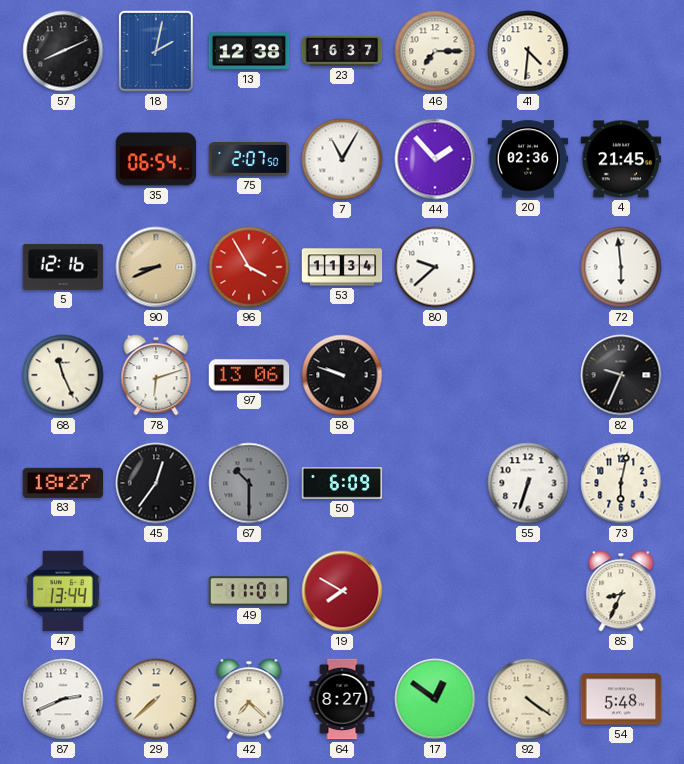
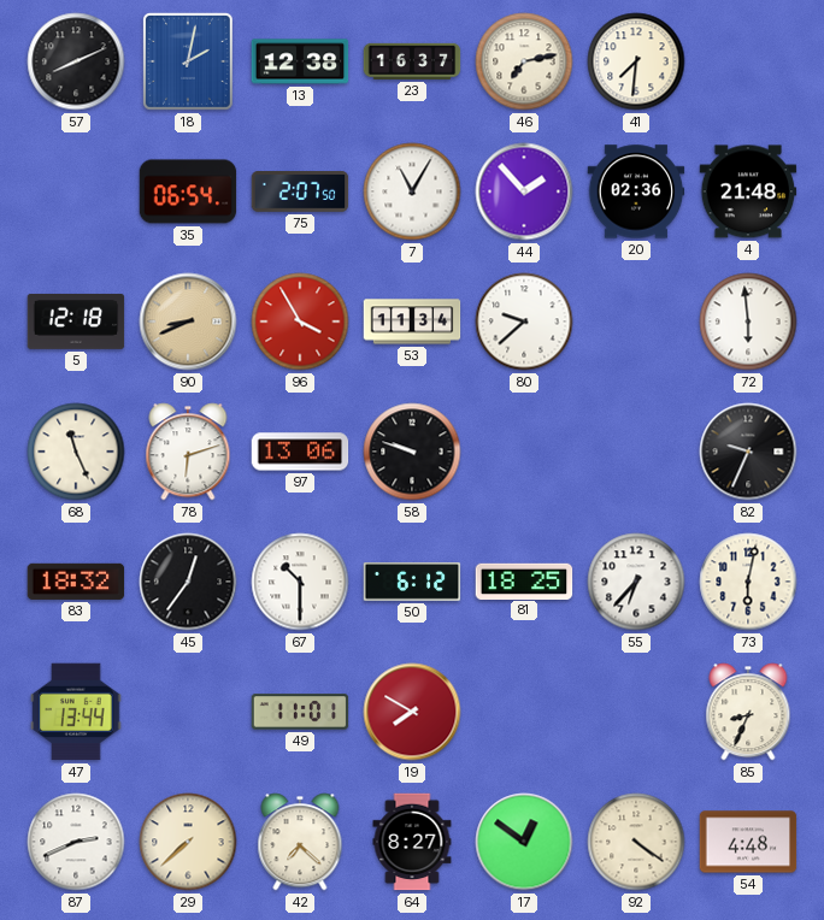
46: 7:15 -> 7:13 (524, 61)
41: 4:31 -> 7:31 (636, 61)
4: 21:45 -> 21:48 (748, 191)
5: 12:16 -> 12:18 (76, 322)
83: 18:27 -> 18:32 (76, 582)
67 dial: grey -> white (300, 582)
50: 6:09 -> 6:12 (412, 583)
81: none -> 18:25 (524, 580)
55: 6:33 -> 6:37 (636, 582)
54: 5:48 -> 4:48 (748, 842)
